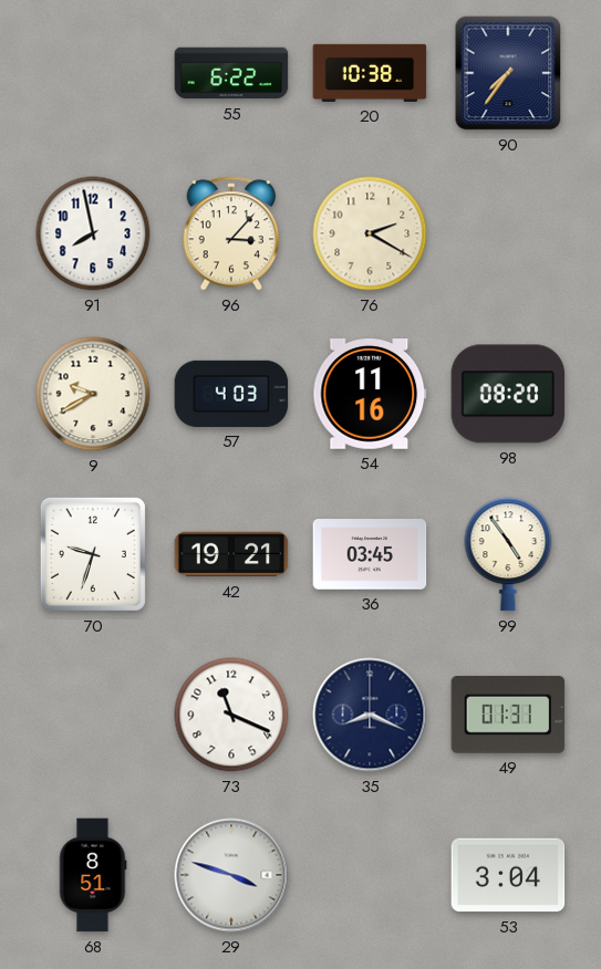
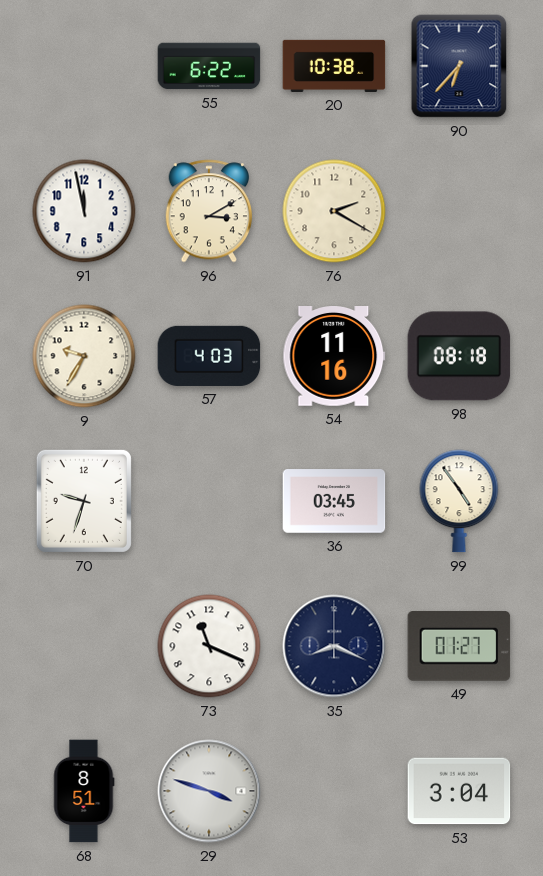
90: 7:36 -> 6:37 (459, 66)
91: 7:58 -> 11:58 (84, 211)
96: 3:07 -> 3:10 (209, 211)
9: 9:40 -> 9:35 (84, 356)
98: 08:20 -> 08:18 (459, 356)
42: 19:21 -> none (231, 554)
49: 01:31 -> 01:27 (459, 646)
